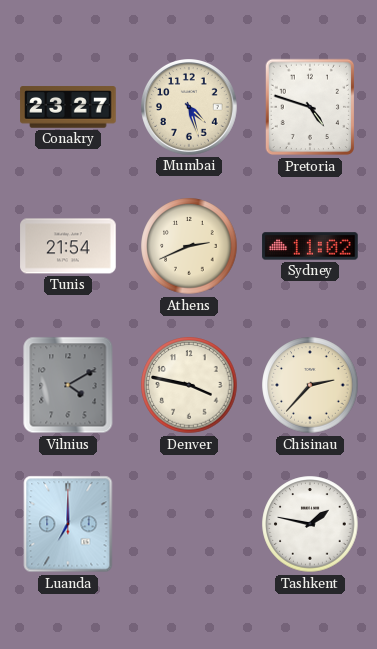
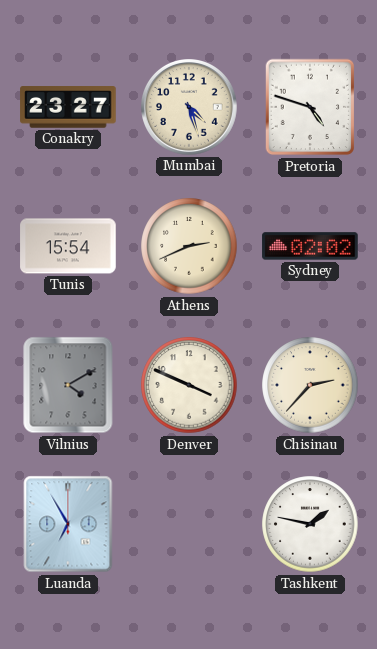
Tunis: 21:54 -> 15:54 (68, 246)
Sydney: 11:02 -> 02:02 (310, 246)
Denver: 3:47 -> 3:49 (189, 385)
Luanda: 7:00 -> 6:55 (68, 524)
